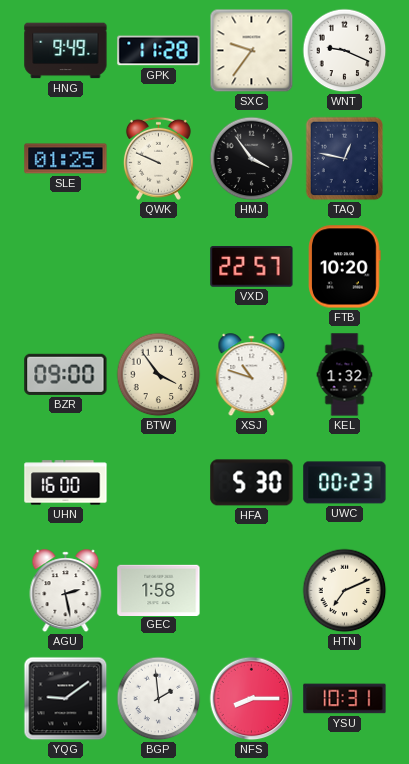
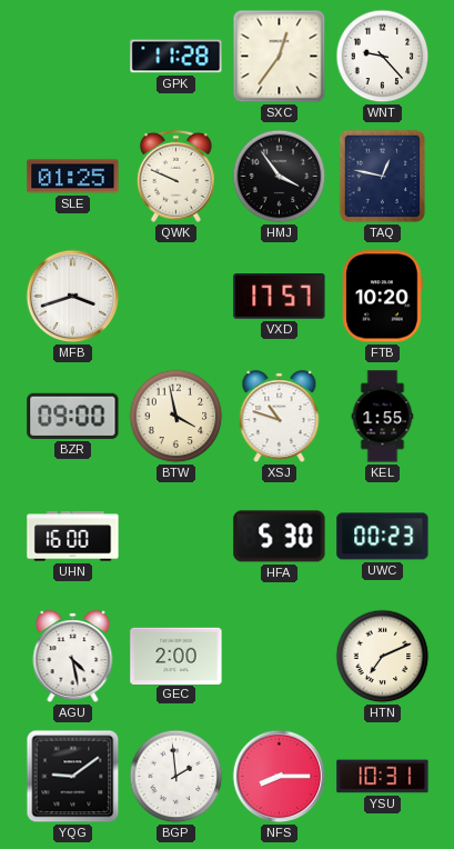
HNG: 9:49 -> none (66, 51)
SXC: 9:36 -> 12:36 (280, 57)
WNT: 9:19 -> 9:23 (383, 57)
MFB: none -> 3:42 (73, 297)
VXD: 22:57 -> 17:57 (280, 297)
BTW: 3:54 -> 3:58 (176, 417)
KEL: 1:32 -> 1:55 (383, 417)
AGU: 2:28 -> 4:28 (73, 657)
GEC: 1:58 -> 2:00 (176, 656)
